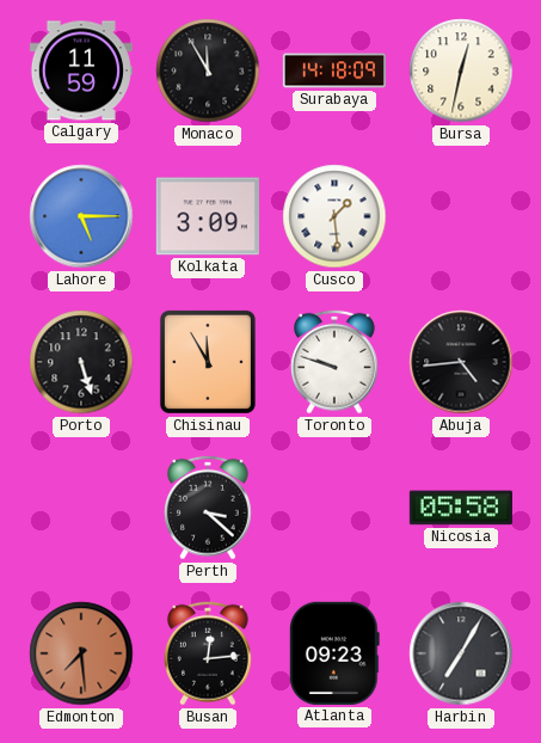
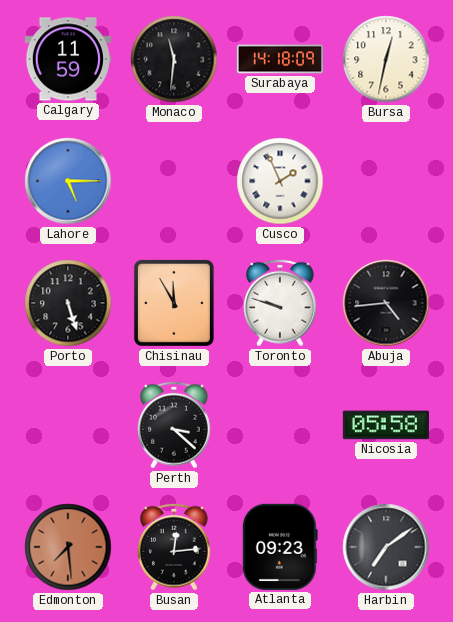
Monaco: 11:55 -> 11:31 (174, 59)
Kolkata: 3:09 -> none (208, 216)
Cusco: 1:29 -> 1:56 (280, 181)
Harbin: 7:05 -> 7:09 (386, 547)
